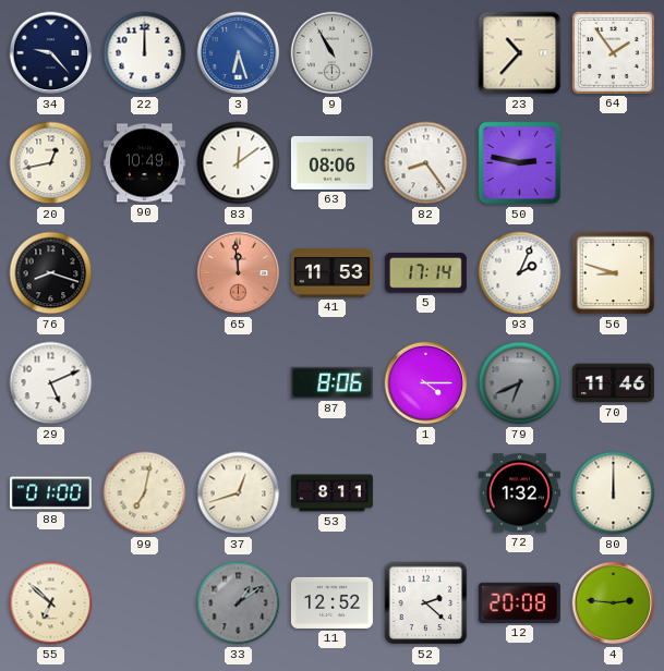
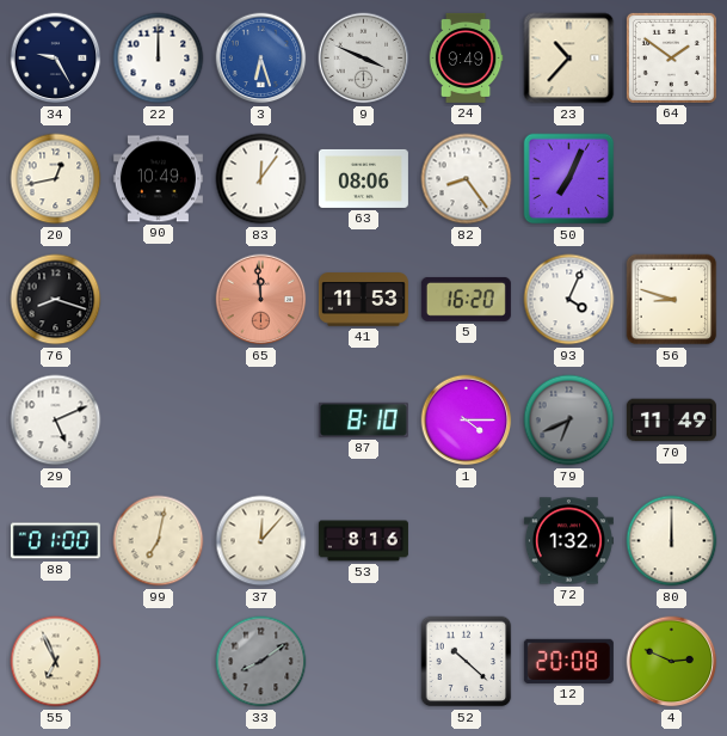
34: 9:23 -> 9:25 (56, 59)
9: 10:55 -> 3:49 (364, 59)
24: none -> 9:49 (466, 57)
64: 1:54 -> 1:51 (671, 57)
83: 12:09 -> 12:06 (261, 179)
50: 2:47 -> 7:04 (569, 179)
5: 17:14 -> 16:20 (466, 299)
93: 2:04 -> 4:04 (569, 300)
87: 8:06 -> 8:10 (363, 419)
70: 11:46 -> 11:49 (671, 421)
37: 12:42 -> 12:07 (261, 541)
53: 8:11 -> 8:16 (363, 541)
55: 6:52 -> 6:56 (56, 662)
33: 1:09 -> 8:09 (261, 662)
11: 12:52 -> none (331, 602)
52: 2:22 -> 10:22 (467, 662)
4: 2:46 -> 2:49 (672, 662)
